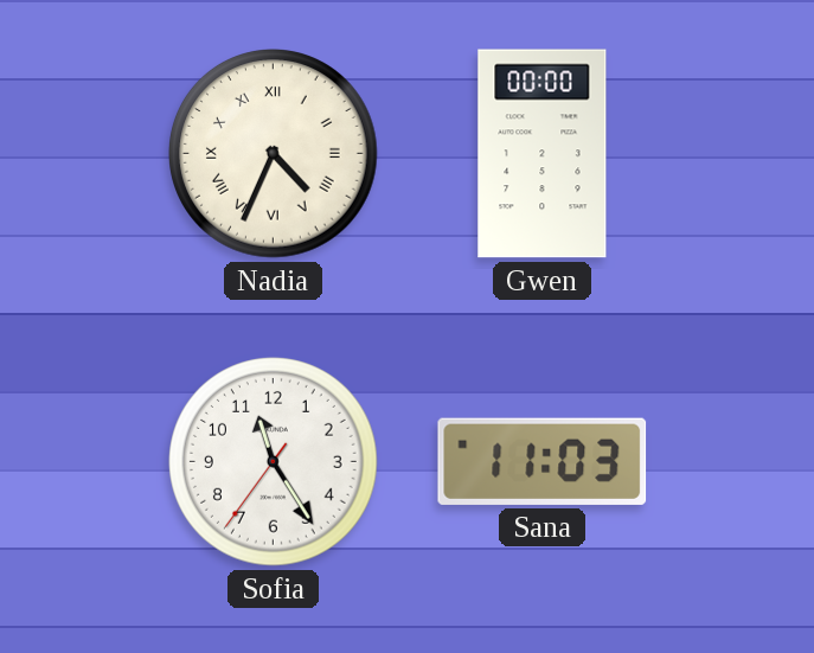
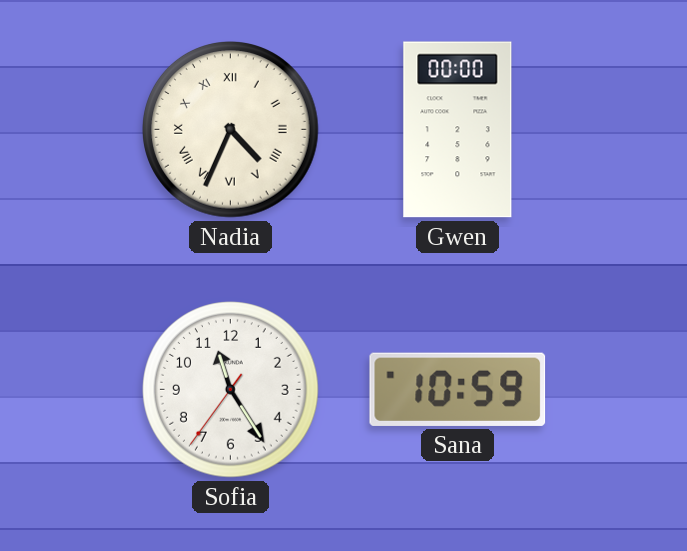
Sana: 11:03 -> 10:59 (458, 389)
